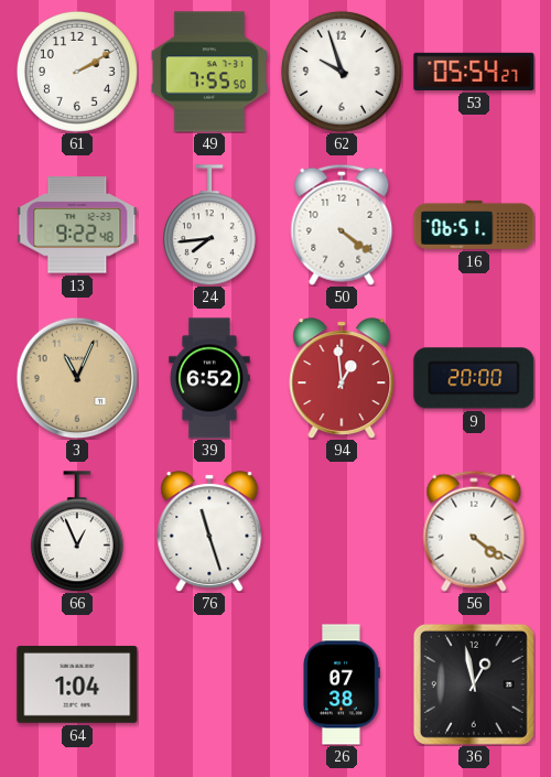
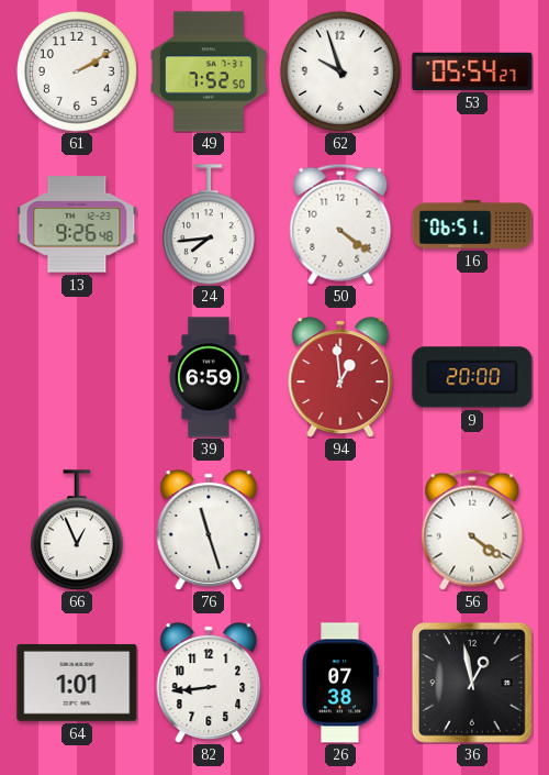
49: 7:55 -> 7:52 (209, 71)
13: 9:22 -> 9:26 (77, 224)
3: 11:04 -> none (77, 378)
39: 6:52 -> 6:59 (209, 377)
64: 1:04 -> 1:01 (77, 683)
82: none -> 8:44 (209, 683)
